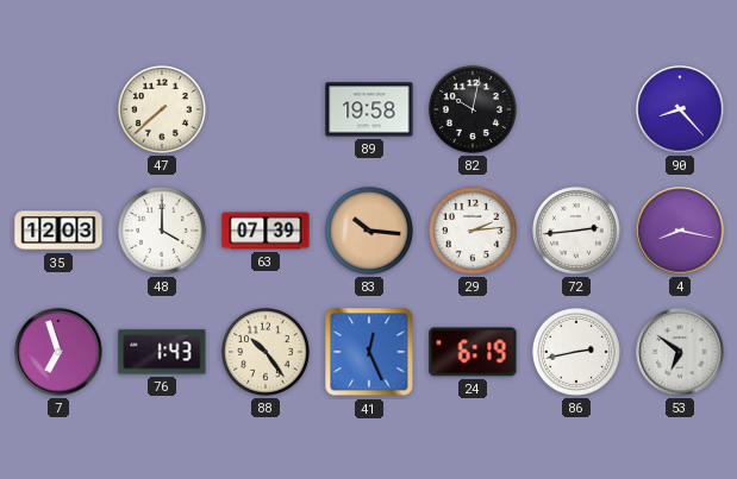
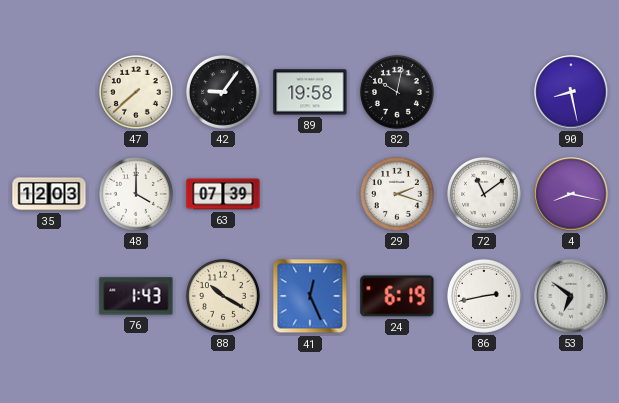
42: none -> 9:06 (223, 92)
90: 8:23 -> 8:28 (571, 92)
83: 10:16 -> none (369, 231)
29: 2:14 -> 2:18 (397, 194)
72: 2:44 -> 11:09 (484, 194)
7: 6:57 -> none (58, 352)
88: 10:24 -> 10:20 (223, 296)
